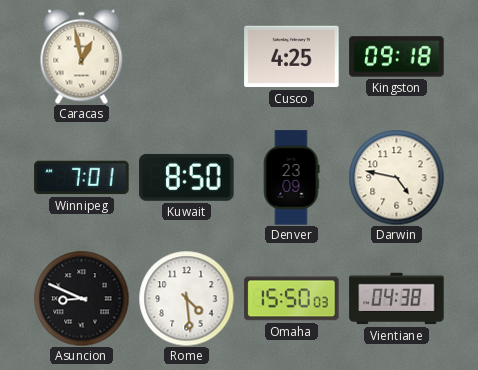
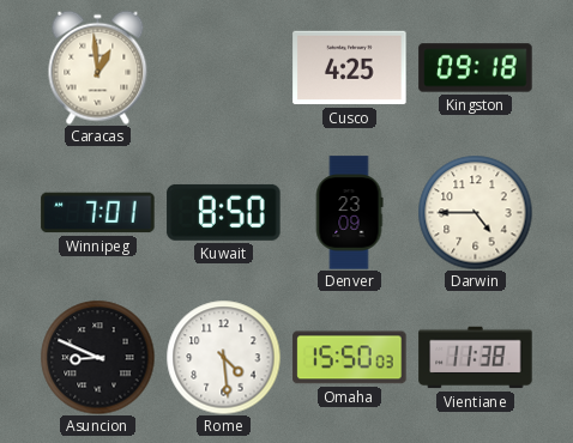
Caracas: 12:58 -> 12:59 (98, 67)
Darwin: 4:47 -> 4:45 (475, 212)
Vientiane: 04:38 -> 11:38 (476, 358)
